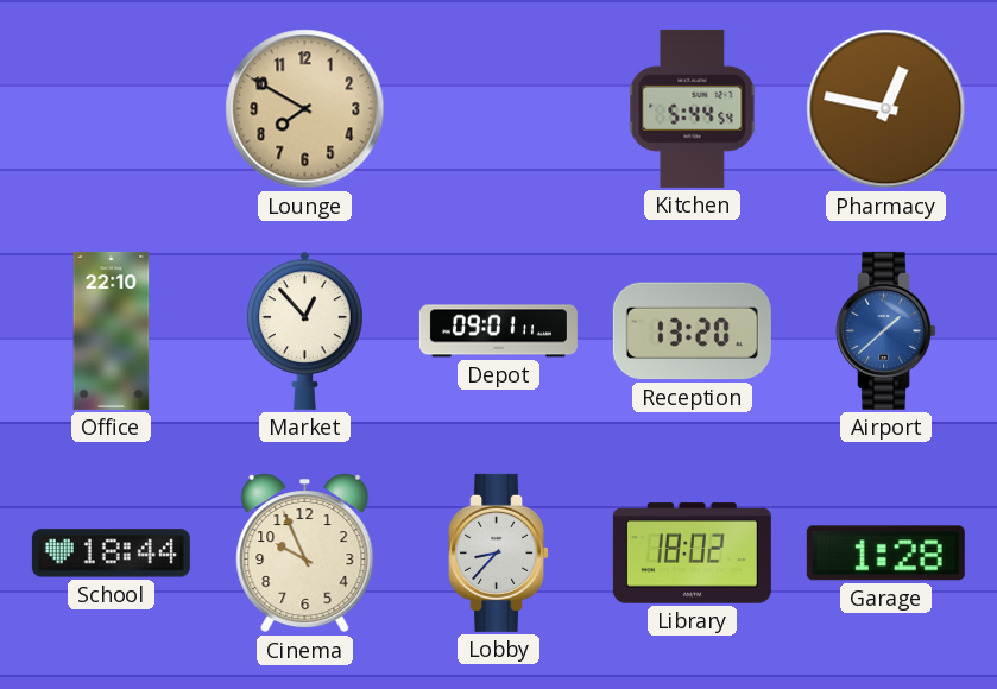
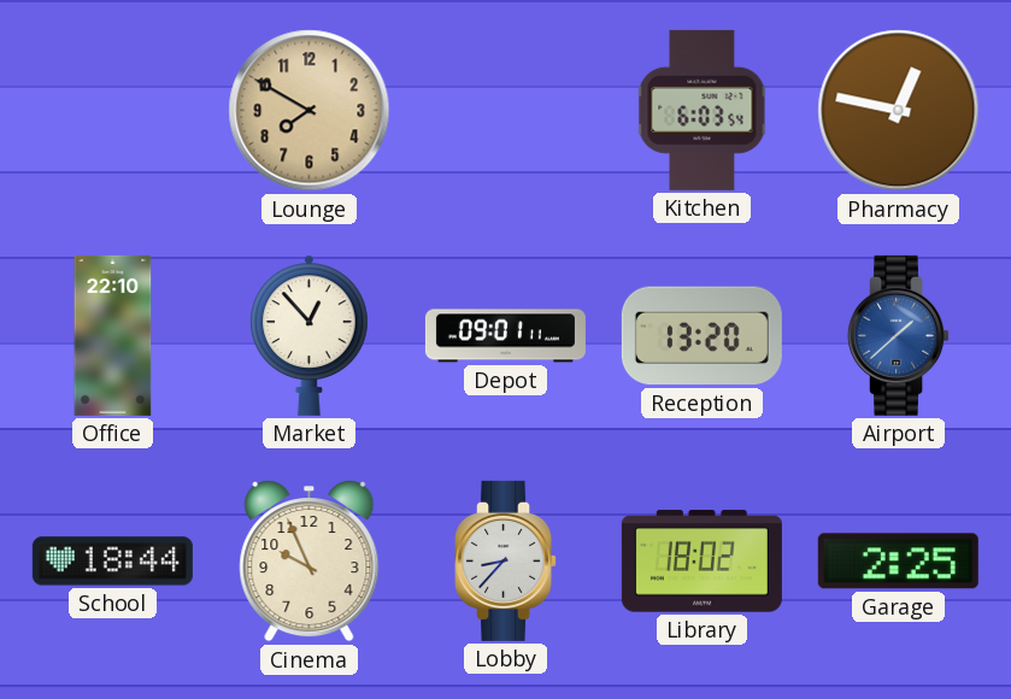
Kitchen: 5:44 -> 6:03 (703, 110)
Garage: 1:28 -> 2:25 (898, 562)
